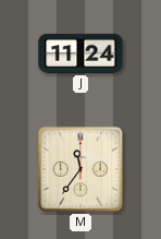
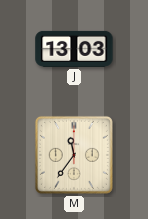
J: 11:24 -> 13:03 (74, 49)
